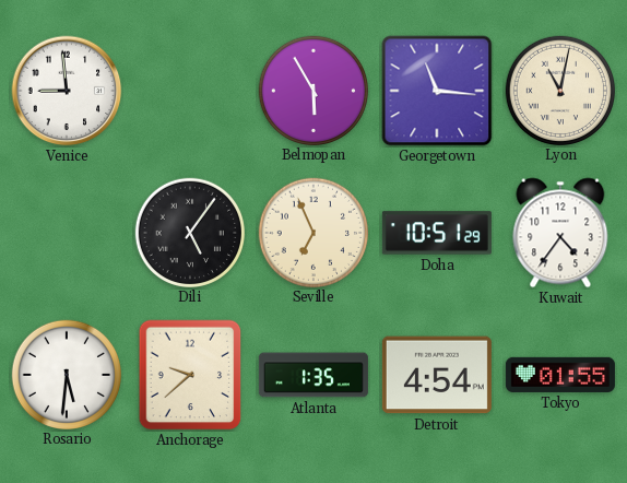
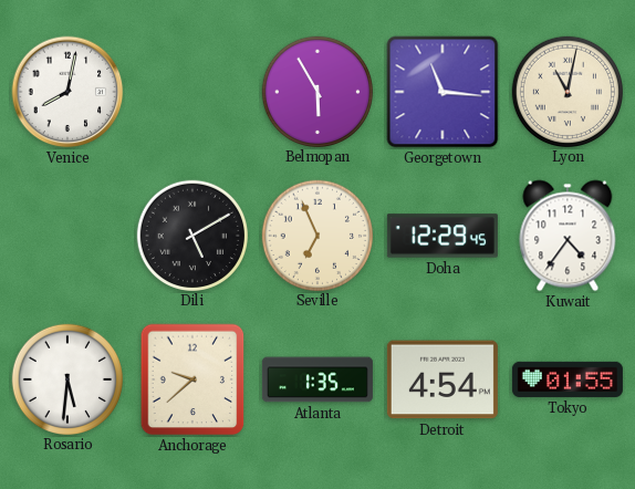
Venice: 8:59 -> 8:02 (67, 92)
Dili: 5:06 -> 5:10 (191, 235)
Doha: 10:51 -> 12:29 (443, 236)
